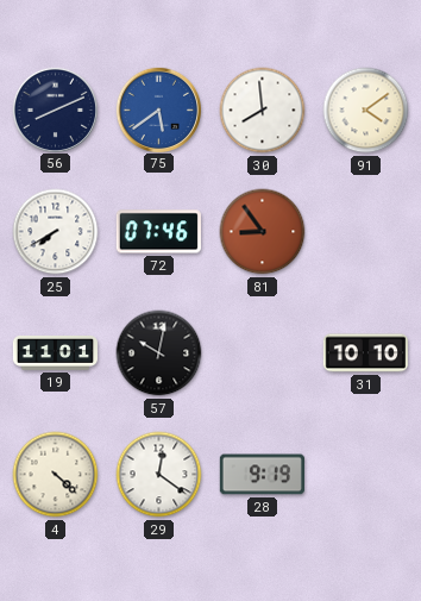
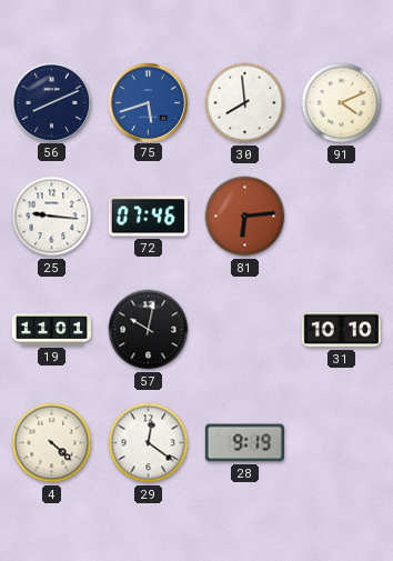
75: 5:39 -> 5:42 (148, 102)
91: 4:09 -> 4:11 (342, 103)
25: 7:40 -> 9:16 (52, 217)
81: 8:54 -> 6:14 (245, 217)
